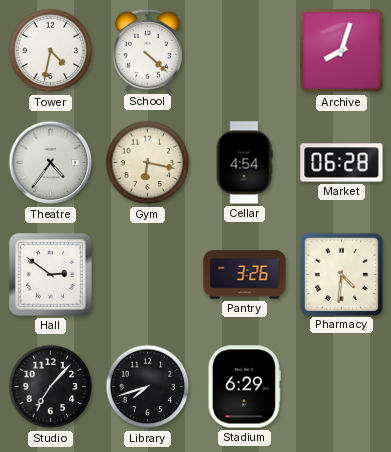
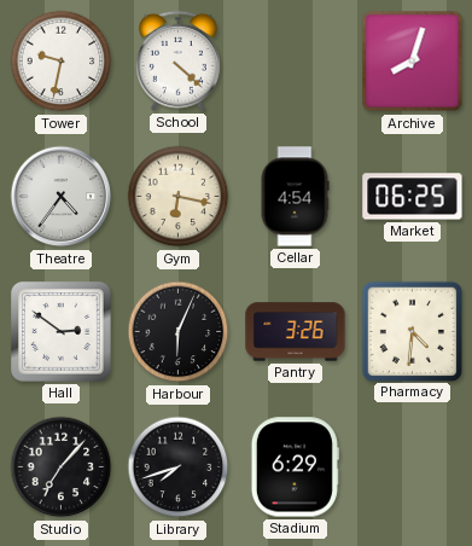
Tower: 4:32 -> 9:32 (62, 62)
Market: 06:28 -> 06:25 (413, 197)
Harbour: none -> 6:04 (179, 332)
